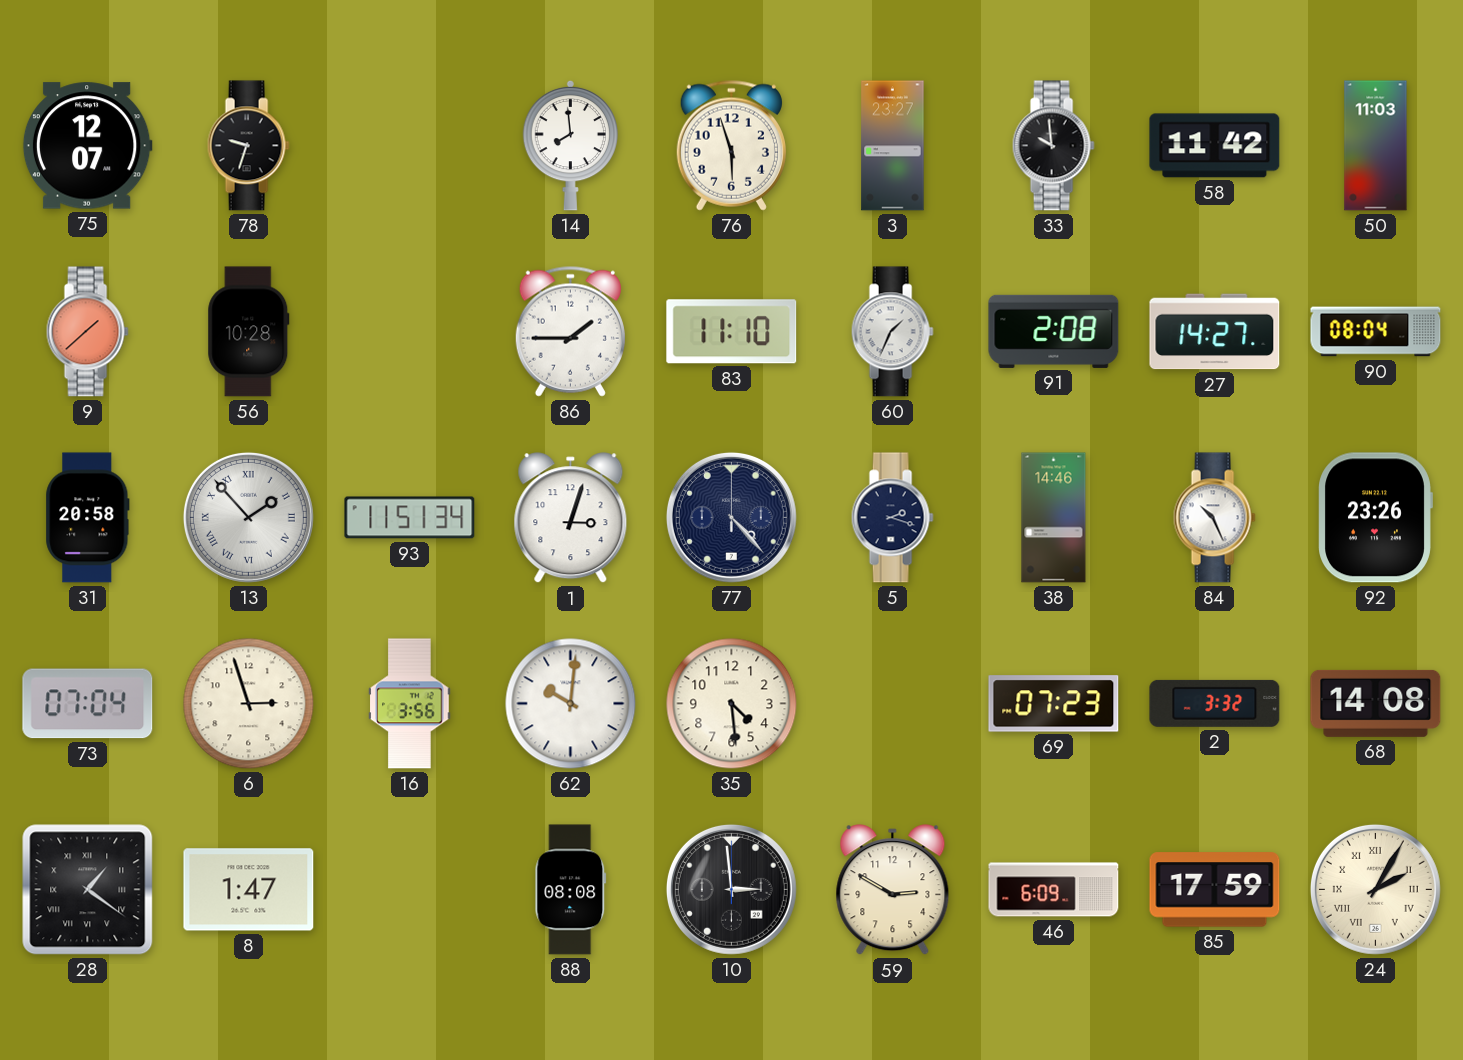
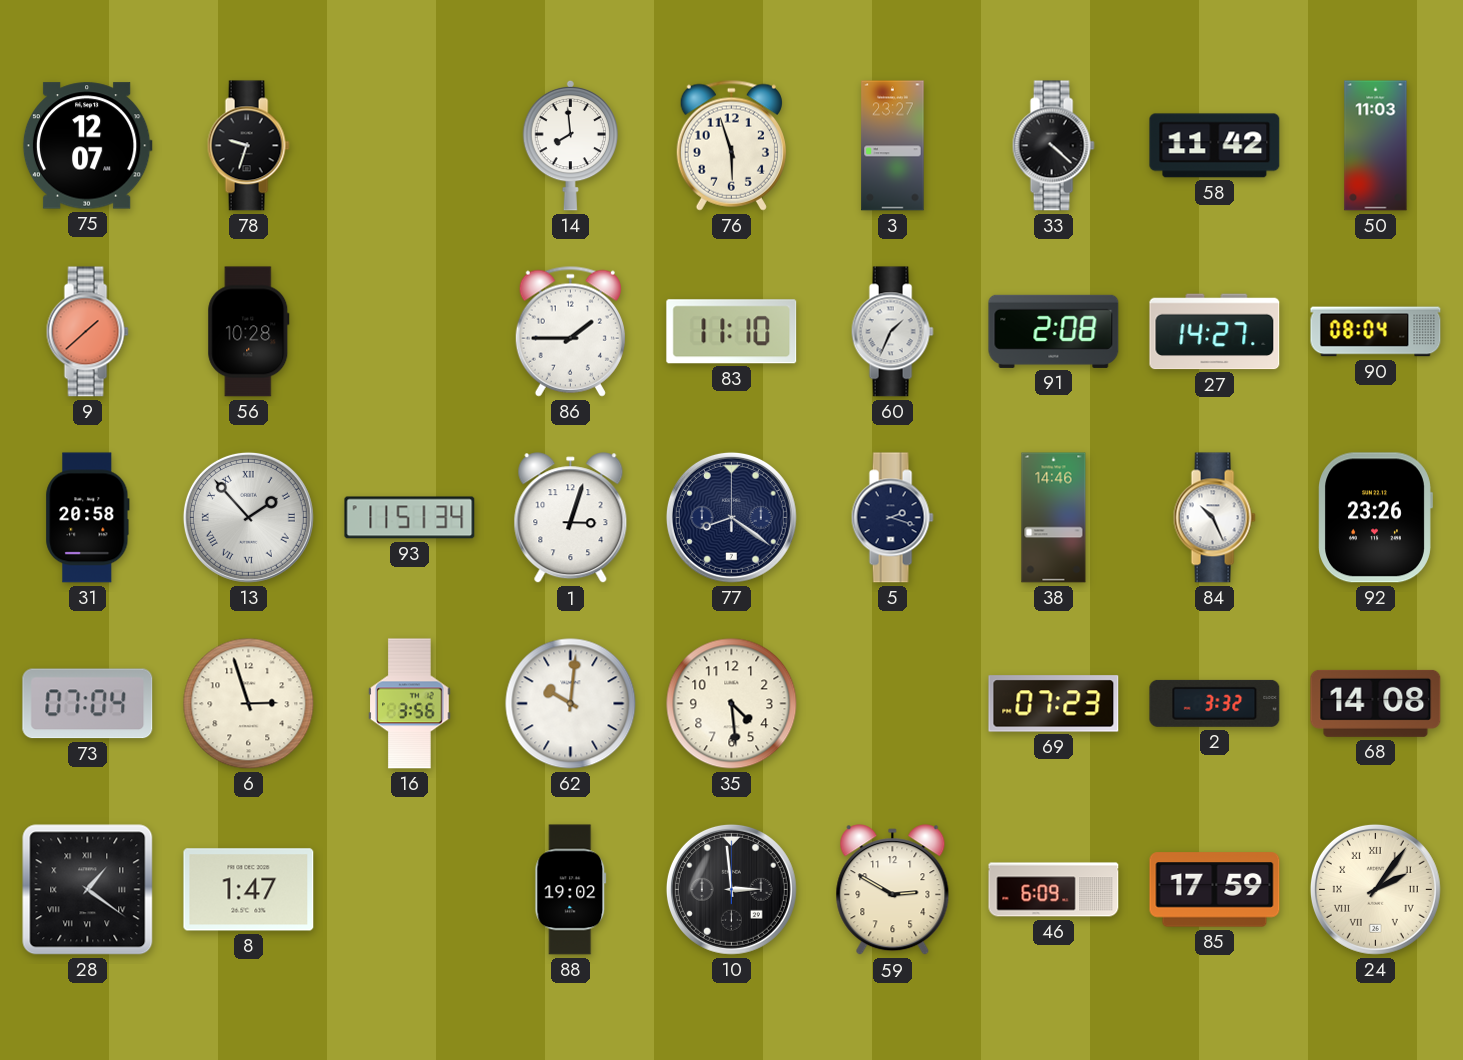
33: 9:59 -> 4:22 (1053, 146)
77: 4:23 -> 8:21 (731, 517)
88: 08:08 -> 19:02 (571, 890)
24: 2:05 -> 2:06 (1375, 889)
